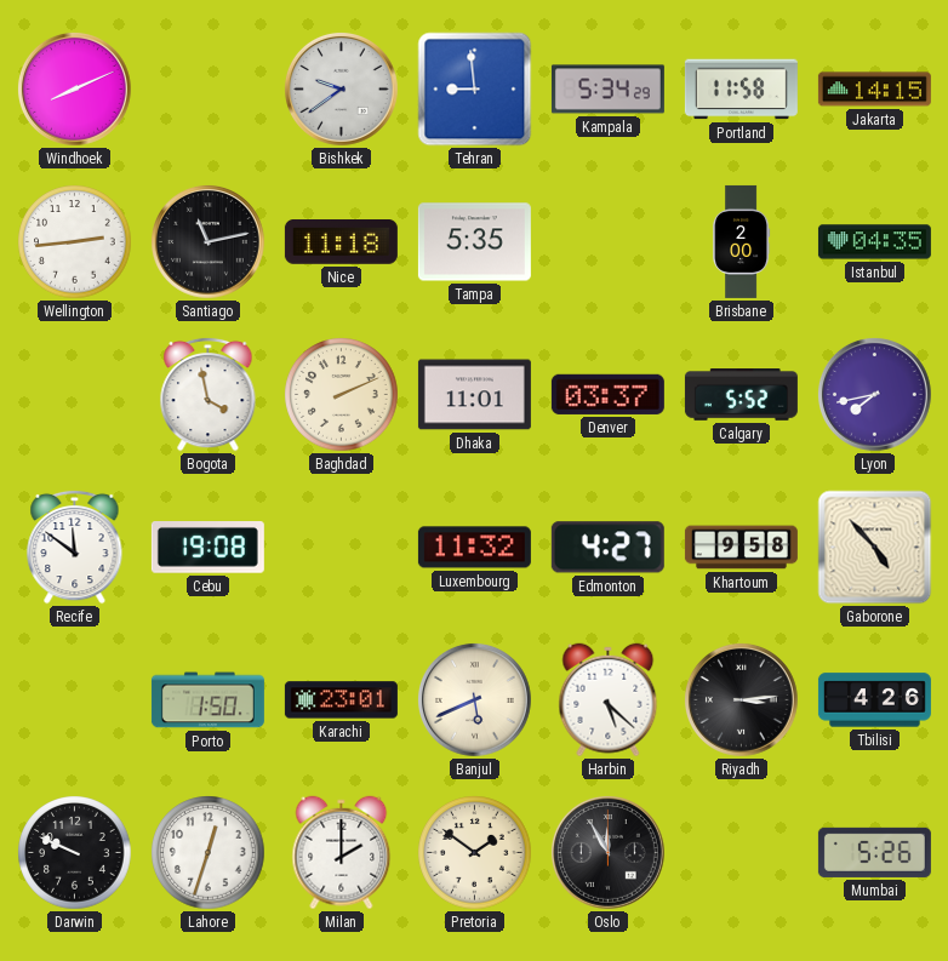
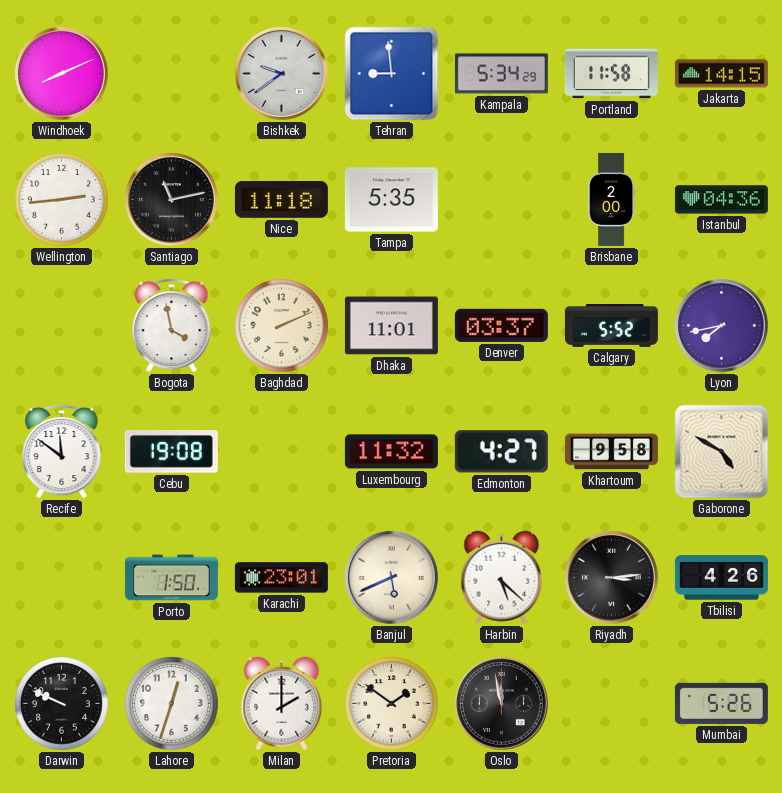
Istanbul: 04:35 -> 04:36 (721, 200)
Gaborone: 4:53 -> 4:50 (722, 452)
Oslo: 11:55 -> 11:58 (501, 703)
